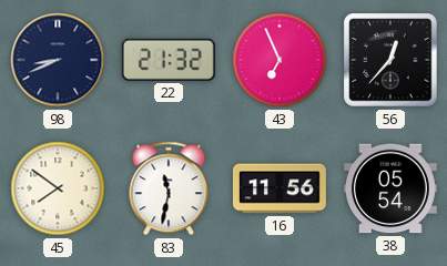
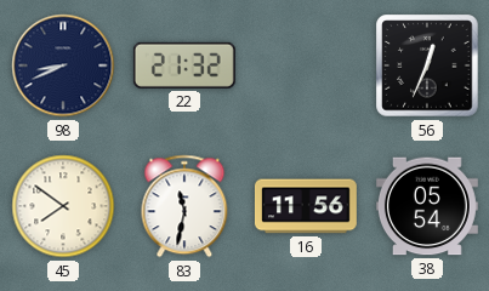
43: 6:56 -> none (280, 60)
56: 12:37 -> 12:34 (427, 65)
